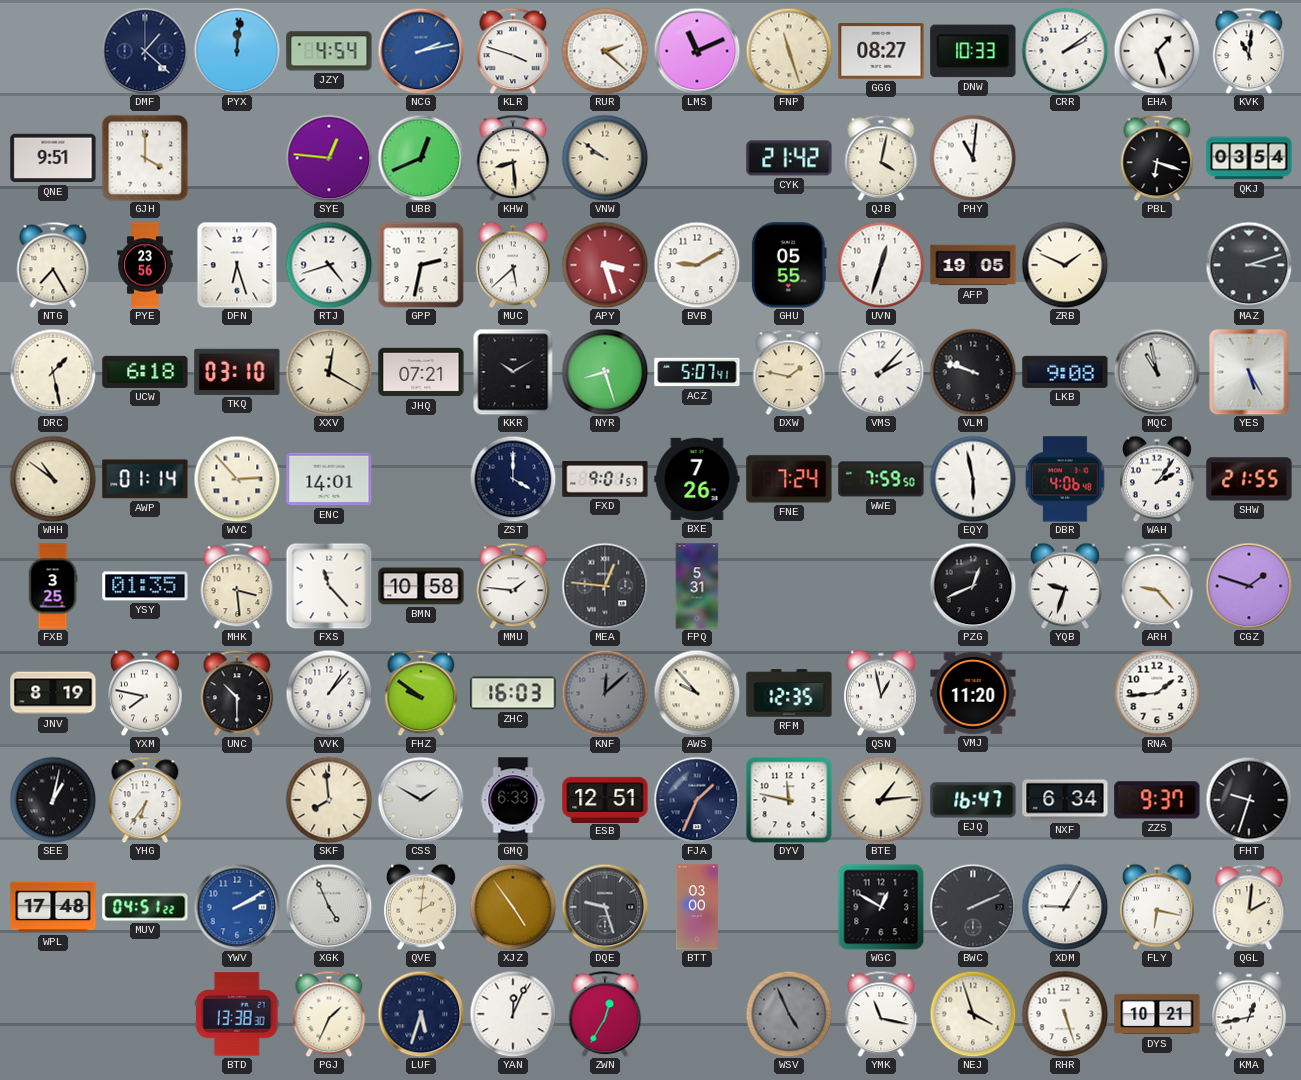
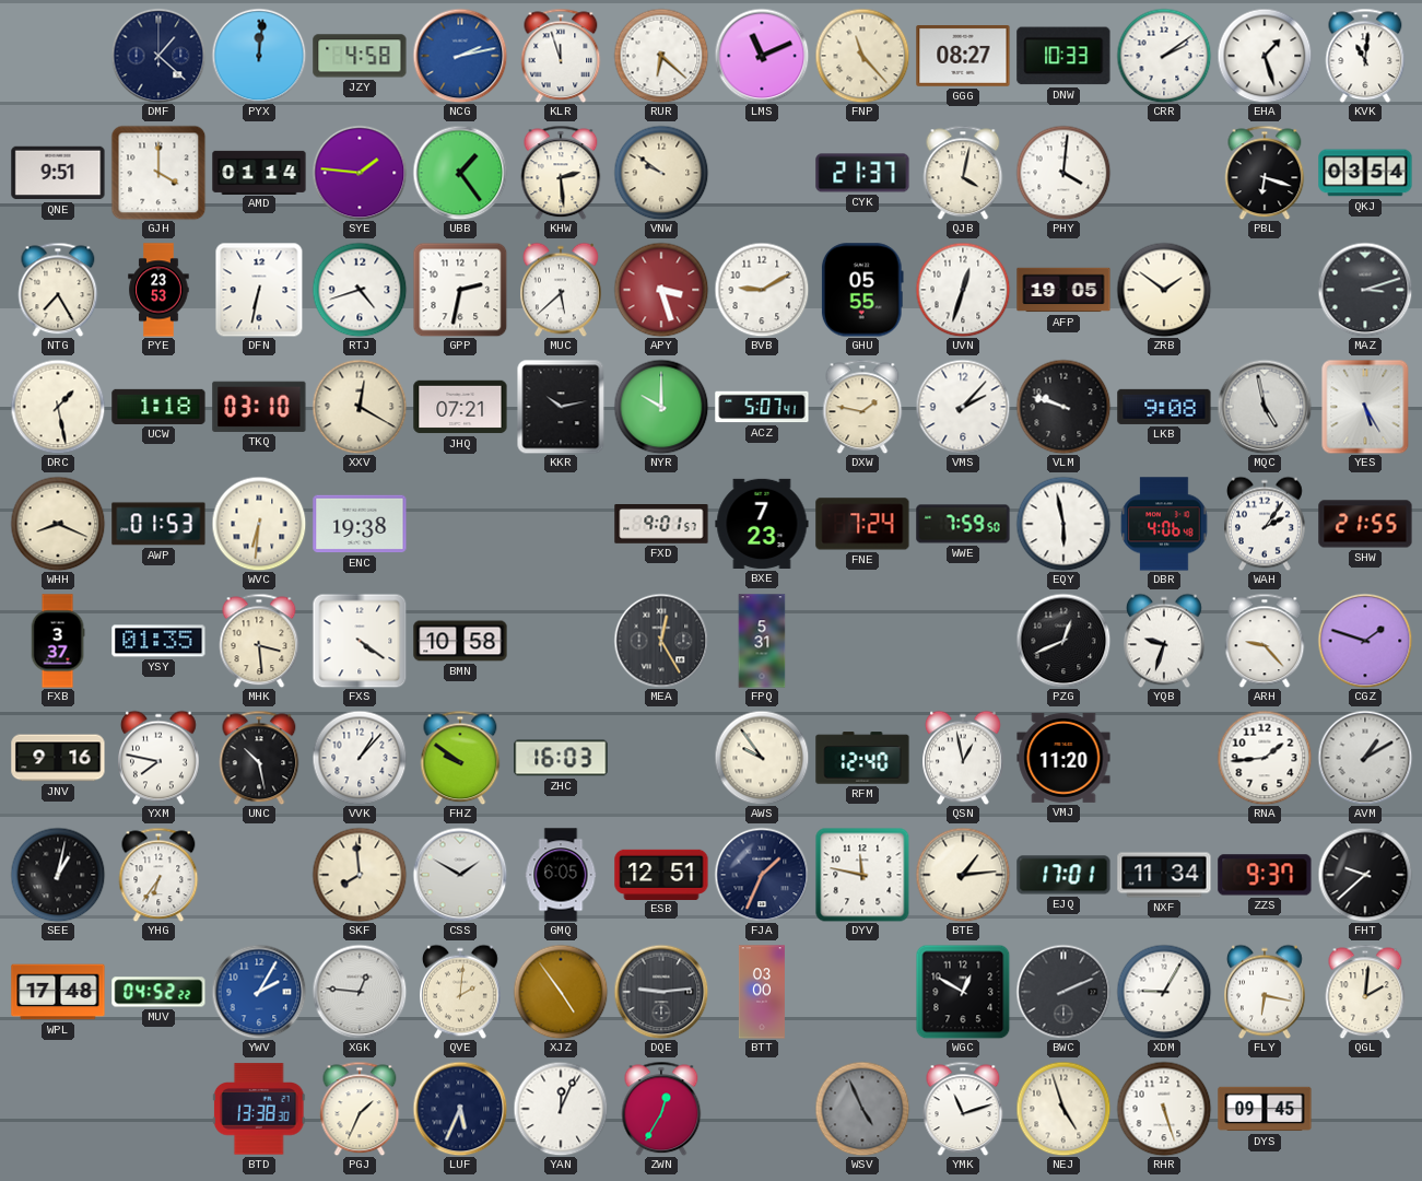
JZY: 4:54 -> 4:58 (360, 56)
KLR: 3:48 -> 11:57 (561, 56)
RUR: 2:22 -> 6:22 (661, 56)
FNP: 11:27 -> 11:23 (862, 56)
AMD: none -> 01:14 (259, 172)
SYE: 12:46 -> 1:46 (360, 173)
UBB: 12:41 -> 1:24 (460, 173)
KHW: 8:29 -> 2:29 (561, 173)
CYK: 21:42 -> 21:37 (862, 173)
PHY: 11:01 -> 4:01 (1063, 173)
PYE: 23:56 -> 23:53 (158, 290)
DFN: 6:27 -> 6:32 (259, 290)
ZRB: 1:49 -> 1:51 (1164, 290)
UCW: 6:18 -> 1:18 (158, 407)
KKR: 10:10 -> 10:13 (561, 407)
NYR: 8:27 -> 10:00 (661, 407)
MQC: 10:58 -> 4:58 (1265, 407)
WHH: 10:51 -> 8:19 (58, 524)
AWP: 01:14 -> 01:53 (158, 524)
WVC: 2:53 -> 6:31 (259, 524)
ENC: 14:01 -> 19:38 (360, 524)
ZST: 4:00 -> none (513, 479)
BXE: 7:26 -> 7:23 (762, 524)
FXB: 3:25 -> 3:37 (58, 641)
FXS: 11:23 -> 4:21 (360, 641)
MMU: 1:46 -> none (513, 586)
MEA: 12:46 -> 12:25 (661, 641)
JNV: 8:19 -> 9:16 (58, 758)
UNC: 10:30 -> 10:28 (259, 758)
KNF: 12:08 -> none (605, 693)
AWS: 9:53 -> 9:54 (762, 758)
RFM: 12:35 -> 12:40 (862, 758)
AVM: none -> 1:10 (1365, 758)
GMQ: 6:33 -> 6:05 (561, 875)
EJQ: 16:47 -> 17:01 (1063, 875)
NXF: 6:34 -> 11:34 (1164, 875)
FHT: 9:33 -> 9:38 (1365, 875)
MUV: 04:51 -> 04:52 (158, 992)
YWV: 2:10 -> 2:05 (259, 992)
XGK: 4:56 -> 12:46 (360, 992)
DQE: 9:27 -> 9:14 (661, 992)
LUF: 5:33 -> 5:34 (460, 1109)
YMK: 11:17 -> 11:12 (963, 1109)
NEJ: 3:57 -> 4:57 (1063, 1109)
DYS: 10:21 -> 09:45 (1265, 1109)
KMA: 12:43 -> none (1250, 1014)
